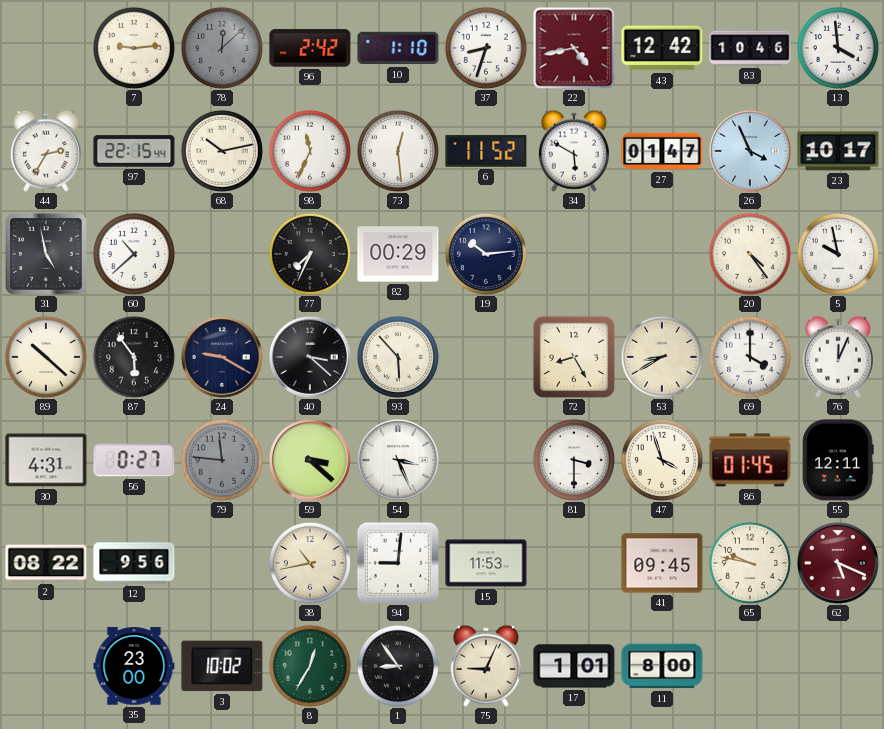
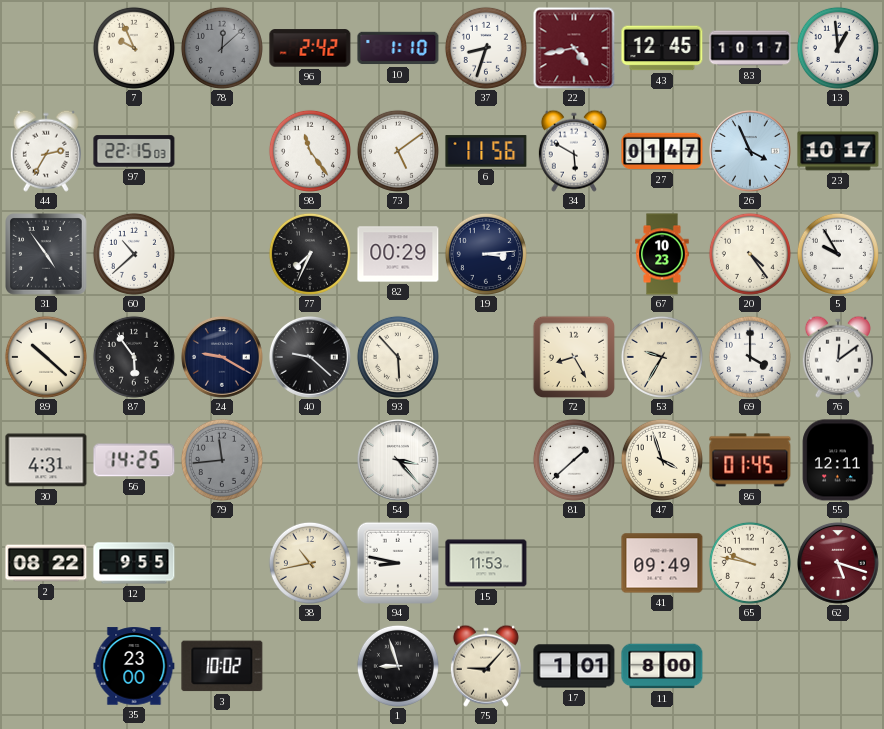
7: 9:14 -> 9:56 (134, 48)
43: 12:42 -> 12:45 (662, 48)
83: 10:46 -> 10:17 (750, 48)
13: 3:59 -> 12:59 (838, 48)
97: 22:15:44 -> 22:15:03 (134, 151)
68: 10:13 -> none (222, 151)
98: 11:34 -> 11:24 (310, 151)
73: 12:29 -> 5:09 (398, 151)
6: 11:52 -> 11:56 (486, 151)
31: 4:58 -> 4:54 (47, 255)
19: 10:14 -> 3:14 (486, 254)
67: none -> 10:23 (662, 254)
5: 9:58 -> 9:55 (838, 254)
40: 3:22 -> 9:22 (311, 358)
53: 8:40 -> 9:35 (662, 357)
76: 12:04 -> 12:09 (838, 357)
56: 0:27 -> 14:25 (134, 460)
79: 11:46 -> 11:44 (222, 460)
59: 3:22 -> none (311, 461)
54: 3:26 -> 3:23 (399, 461)
81: 3:30 -> 1:38 (574, 460)
12: 9:56 -> 9:55 (134, 563)
94: 9:01 -> 8:47 (398, 563)
41: 09:45 -> 09:49 (662, 563)
62: 5:19 -> 5:18 (839, 564)
8: 12:35 -> none (310, 666)
1: 8:54 -> 8:57 (398, 666)
75: 9:04 -> 9:07 (486, 666)
